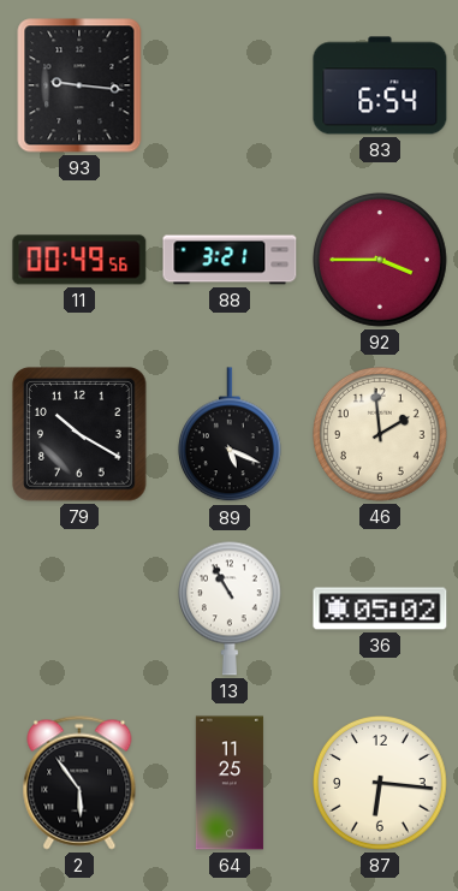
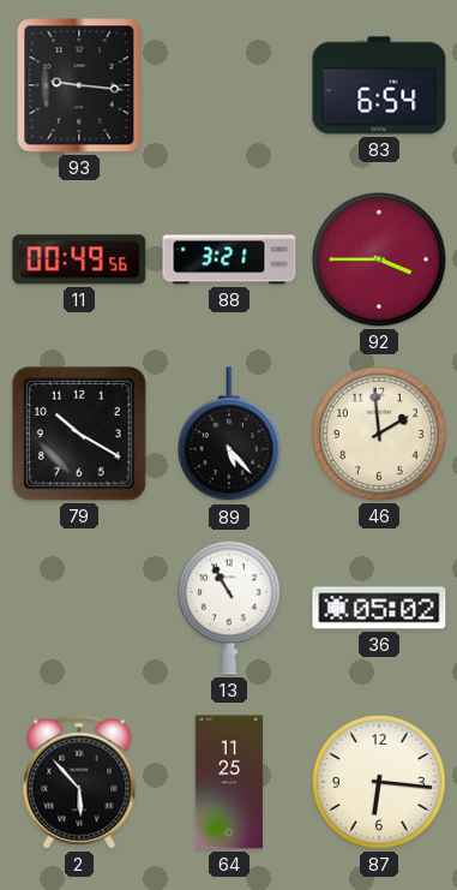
89: 5:19 -> 5:23 (229, 435)
2: 5:54 -> 5:53 (79, 782)
